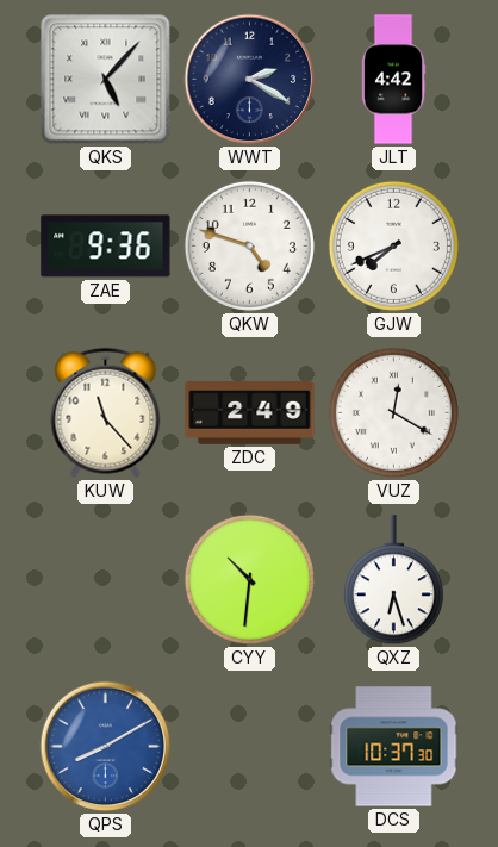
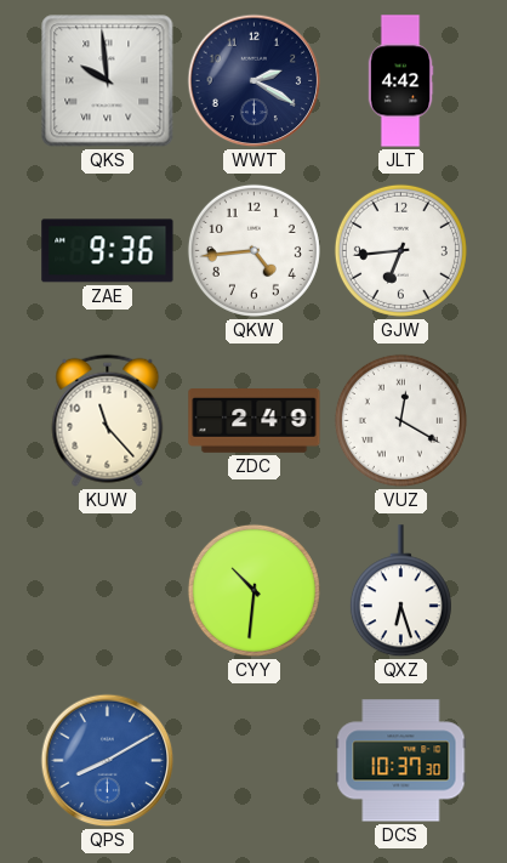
QKS: 5:07 -> 9:59 (108, 81)
QKW: 4:48 -> 4:44 (253, 250)
GJW: 7:41 -> 6:44 (400, 250)
